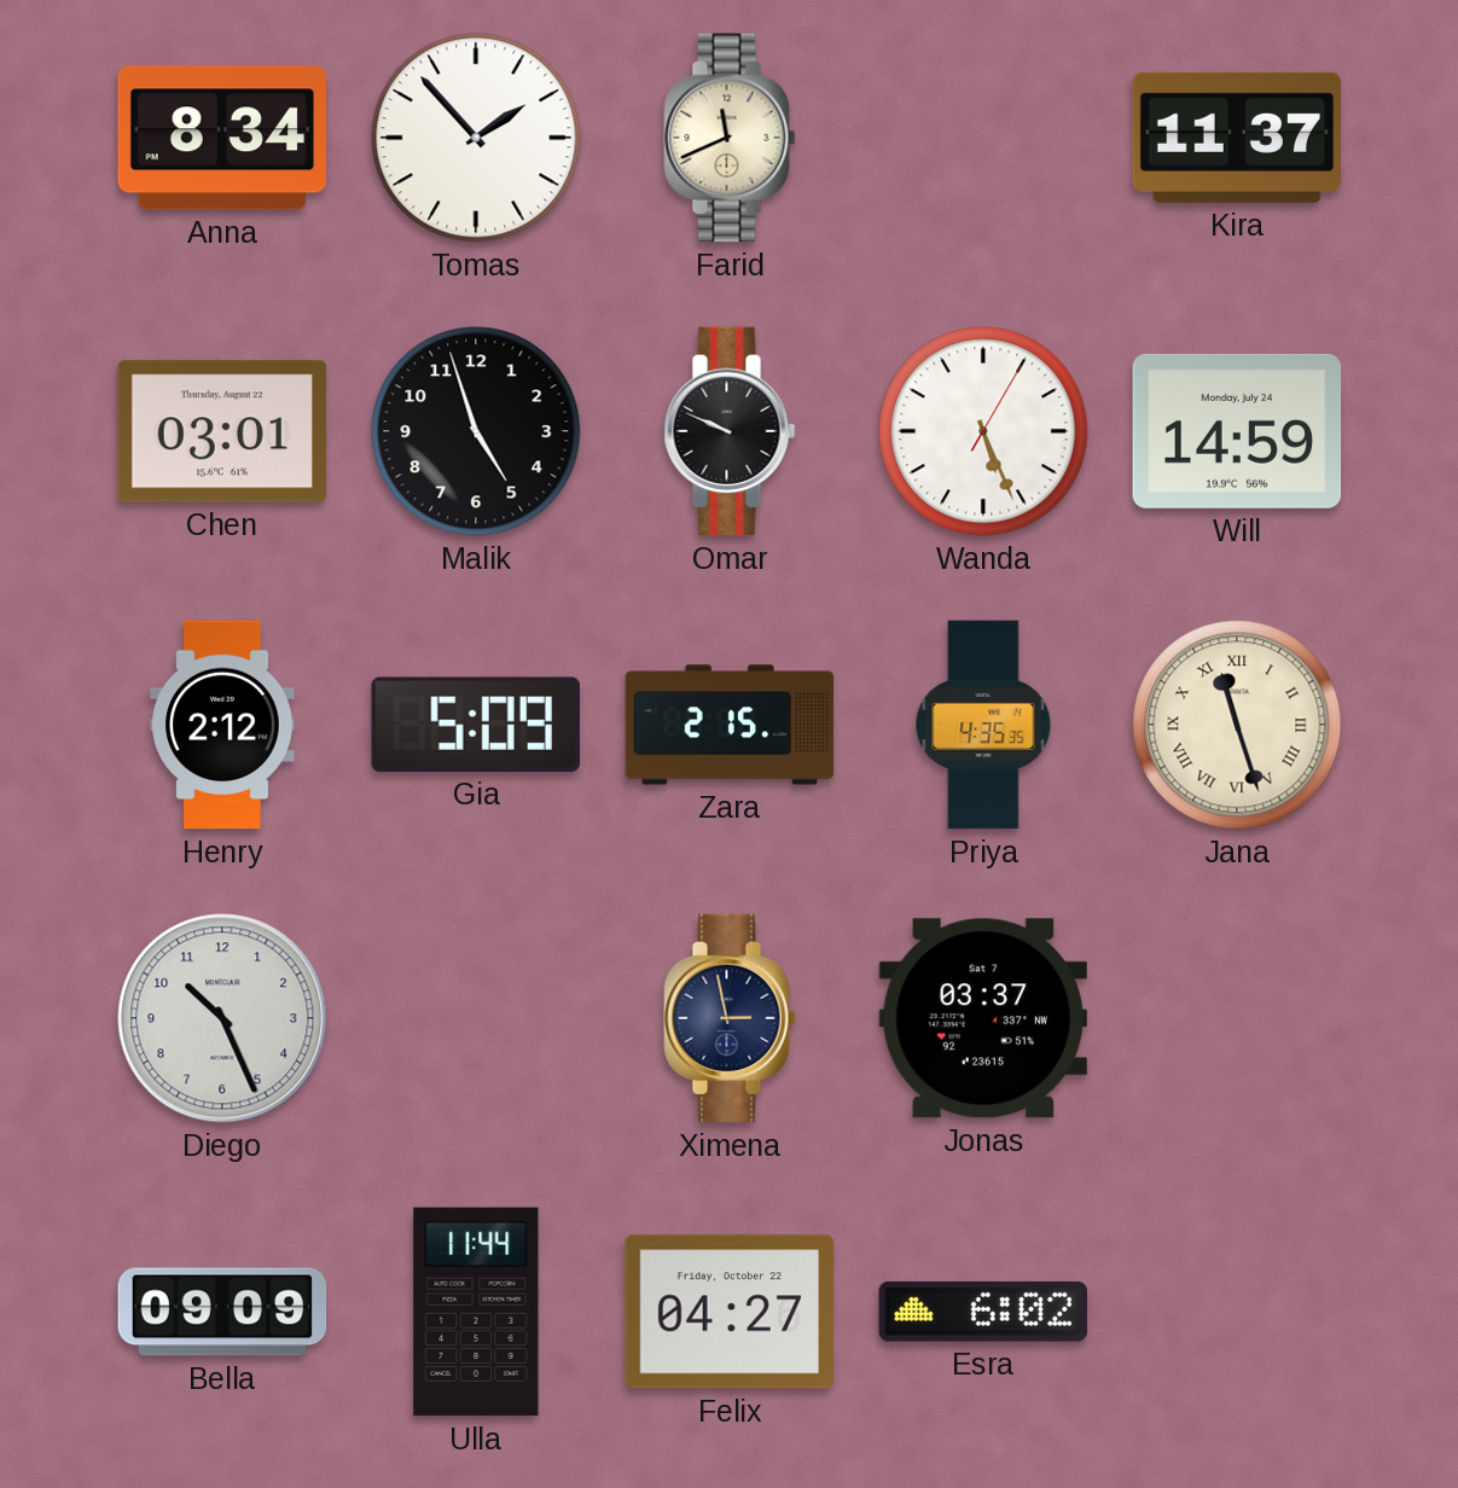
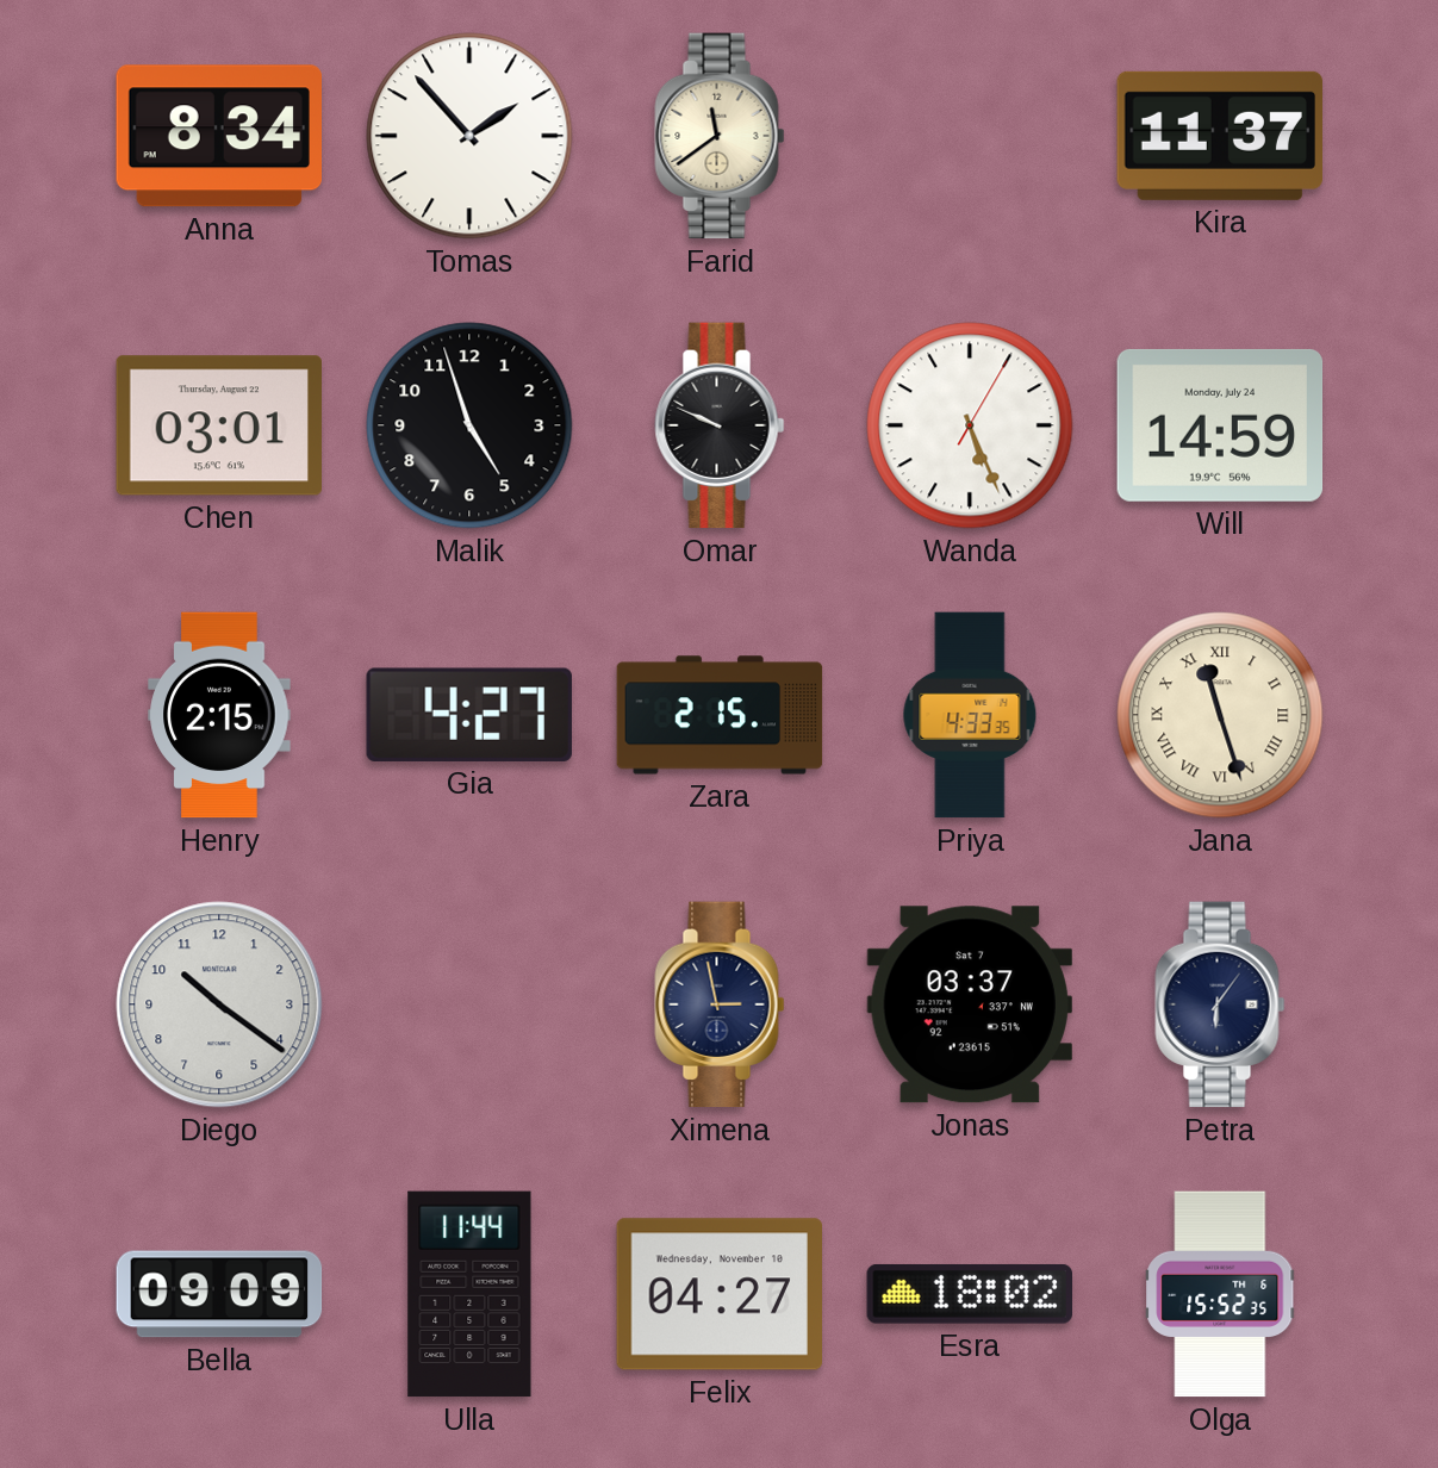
Farid: 11:41 -> 11:39 (720, 136)
Henry: 2:12 -> 2:15 (219, 715)
Gia: 5:09 -> 4:27 (469, 715)
Priya: 4:35 -> 4:33 (970, 715)
Diego: 10:26 -> 10:21 (219, 1004)
Petra: none -> 6:06 (1220, 1004)
Felix date: Friday, October 22 -> Wednesday, November 10 (720, 1294)
Esra: 6:02 -> 18:02 (969, 1294)
Olga: none -> 15:52 (1221, 1294)
